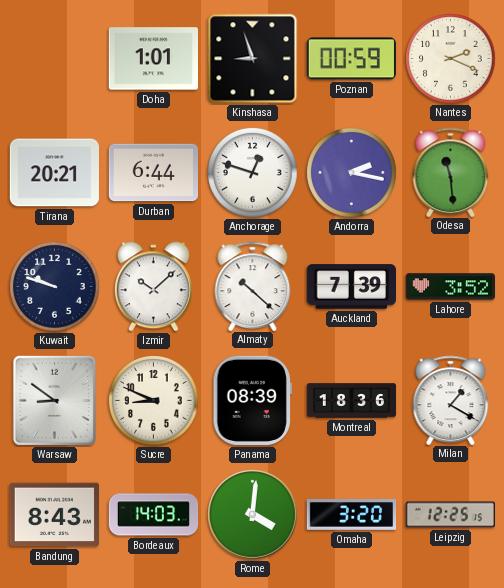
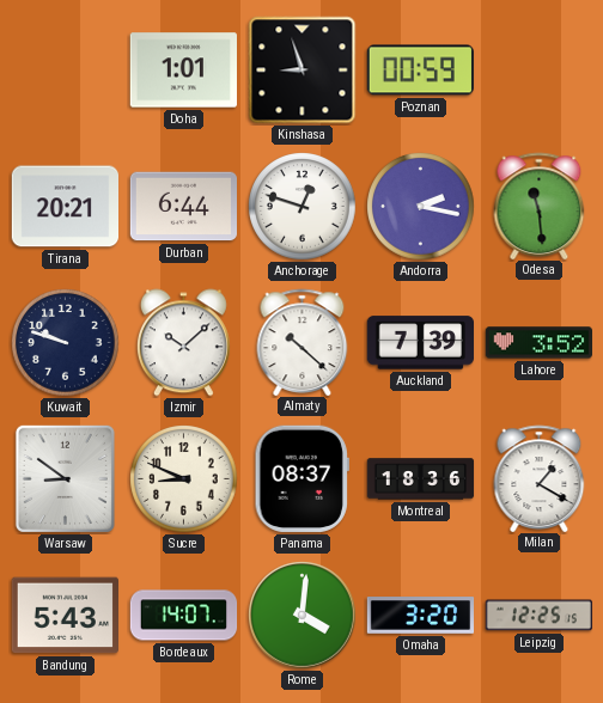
Nantes: 2:19 -> none (451, 59)
Panama: 08:39 -> 08:37 (301, 478)
Bandung: 8:43 -> 5:43 (65, 616)
Bordeaux: 14:03 -> 14:07 (184, 616)
